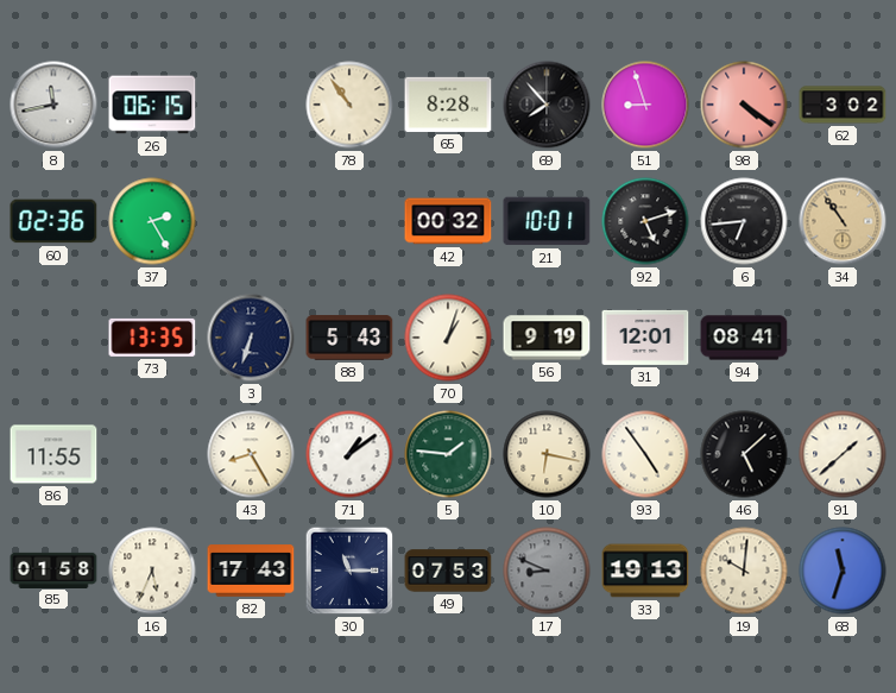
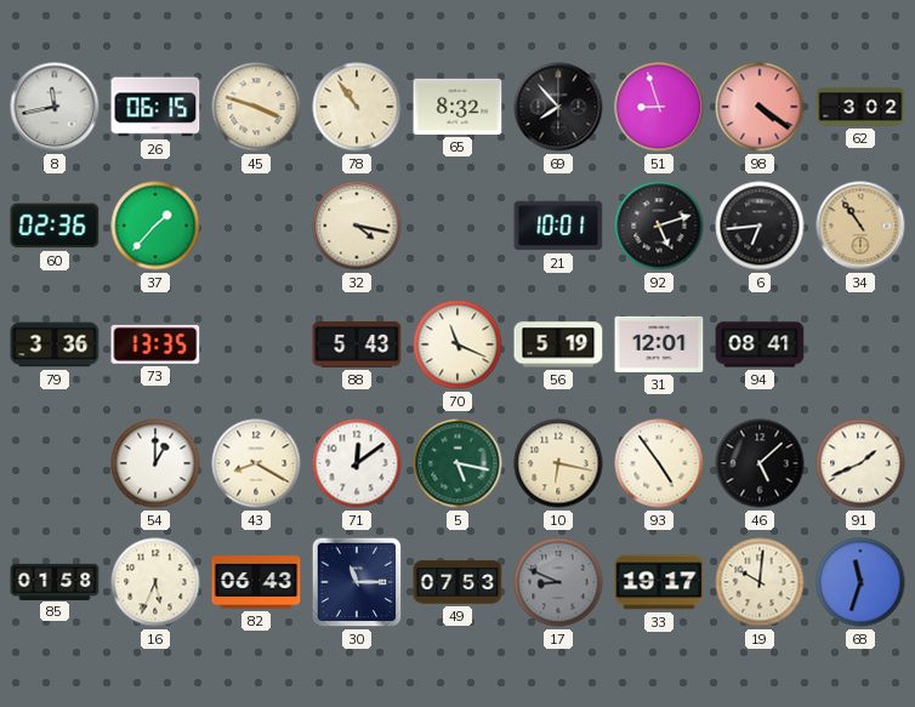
45: none -> 3:48 (256, 107)
65: 8:28 -> 8:32 (457, 107)
37: 2:25 -> 1:37 (155, 226)
32: none -> 4:17 (357, 226)
42: 00:32 -> none (448, 221)
79: none -> 3:36 (55, 344)
3: 6:33 -> none (251, 338)
70: 1:03 -> 11:19 (457, 344)
56: 9:19 -> 5:19 (558, 344)
86: 11:55 -> none (53, 454)
54: none -> 1:00 (155, 463)
43: 8:25 -> 8:20 (256, 463)
71: 1:09 -> 12:09 (357, 463)
5: 1:46 -> 5:17 (457, 463)
91: 1:38 -> 1:41 (860, 463)
82: 17:43 -> 06:43 (256, 582)
33: 19:13 -> 19:17 (659, 582)
